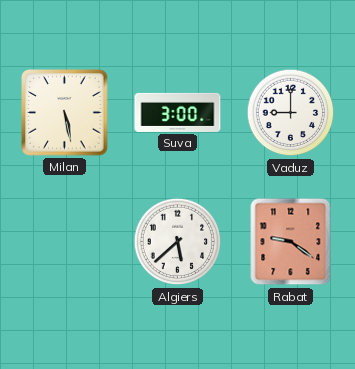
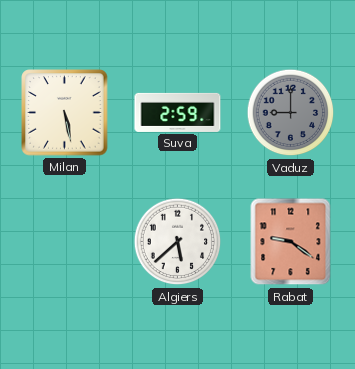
Suva: 3:00 -> 2:59 (178, 112)
Vaduz dial: white -> grey (291, 113)
